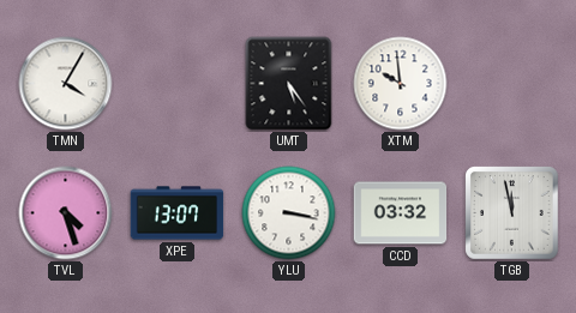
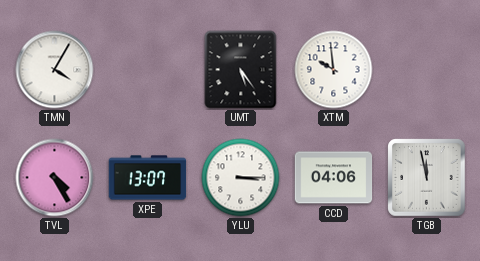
TVL: 4:27 -> 4:25 (55, 178)
YLU: 3:17 -> 3:15 (241, 178)
CCD: 03:32 -> 04:06 (334, 178)
